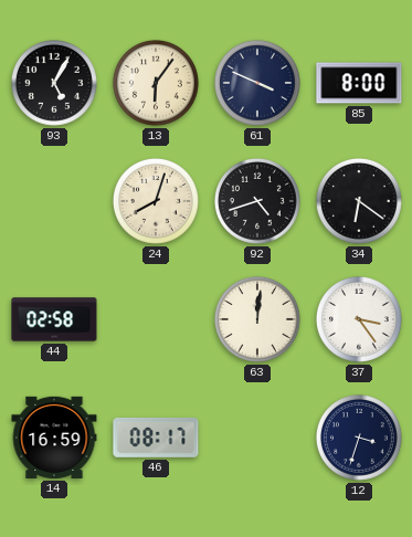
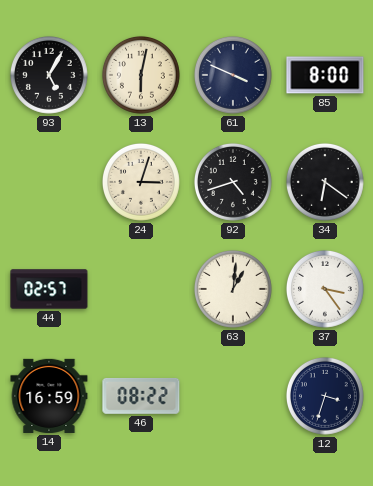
13: 6:06 -> 6:02 (141, 75)
24: 8:03 -> 3:03 (141, 182)
44: 02:58 -> 02:57 (49, 289)
63: 12:01 -> 1:01 (233, 289)
46: 08:17 -> 08:22 (141, 396)
